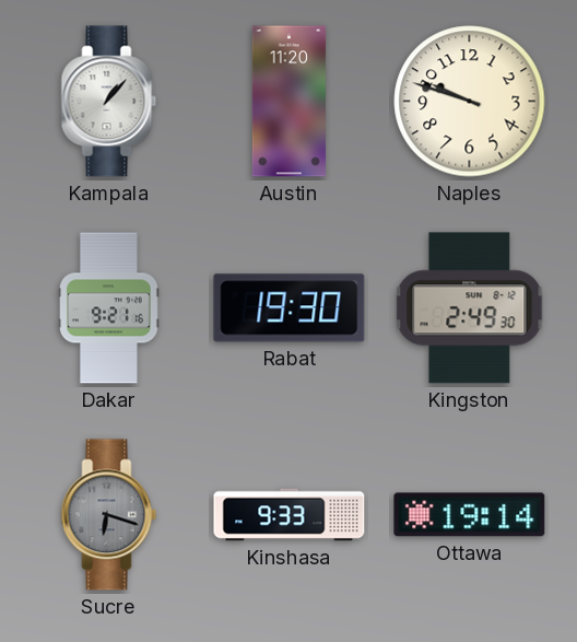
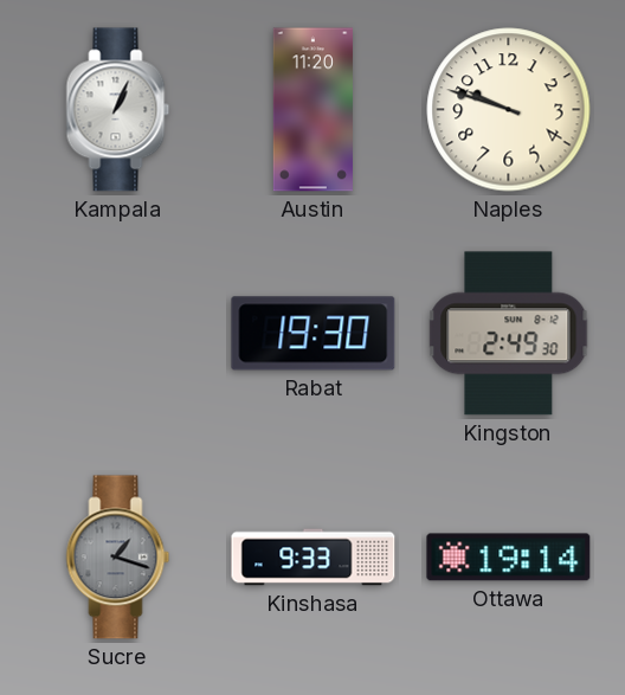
Kampala: 1:07 -> 1:04 (118, 110)
Dakar: 9:21 -> none (109, 308)
Sucre: 6:18 -> 1:18 (118, 558)
